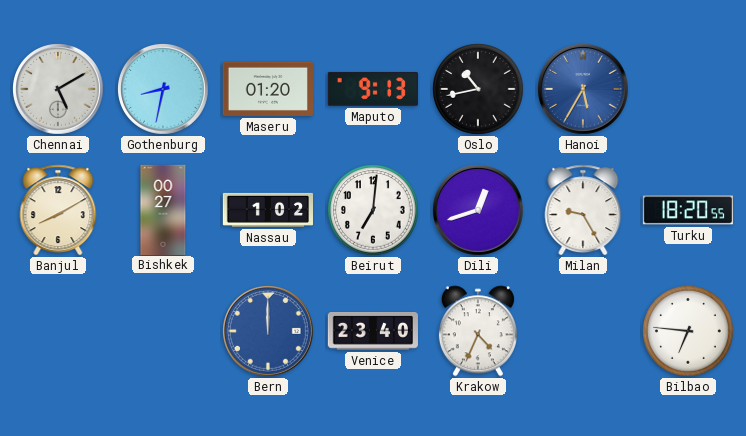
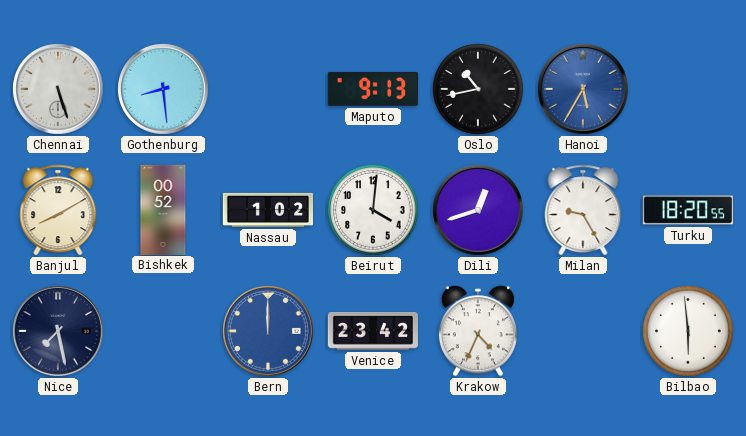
Chennai: 5:10 -> 5:27 (59, 90)
Gothenburg: 8:32 -> 8:29 (164, 90)
Maseru: 01:20 -> none (268, 89)
Bishkek: 00:27 -> 00:52 (163, 209)
Beirut: 7:01 -> 4:01 (374, 211)
Nice: none -> 7:28 (59, 332)
Venice: 23:40 -> 23:42 (373, 332)
Bilbao: 6:46 -> 5:59 (689, 332)
